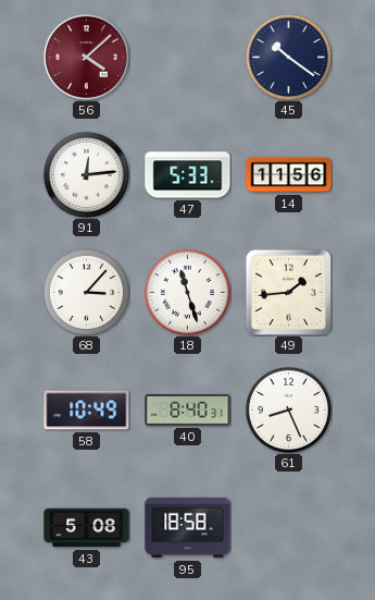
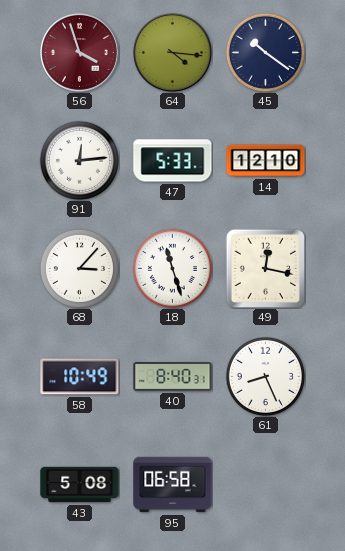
56: 4:08 -> 3:57 (79, 52)
64: none -> 4:16 (172, 52)
14: 11:56 -> 12:10 (266, 161)
49: 1:44 -> 12:17 (265, 268)
95: 18:58 -> 06:58 (173, 485)
